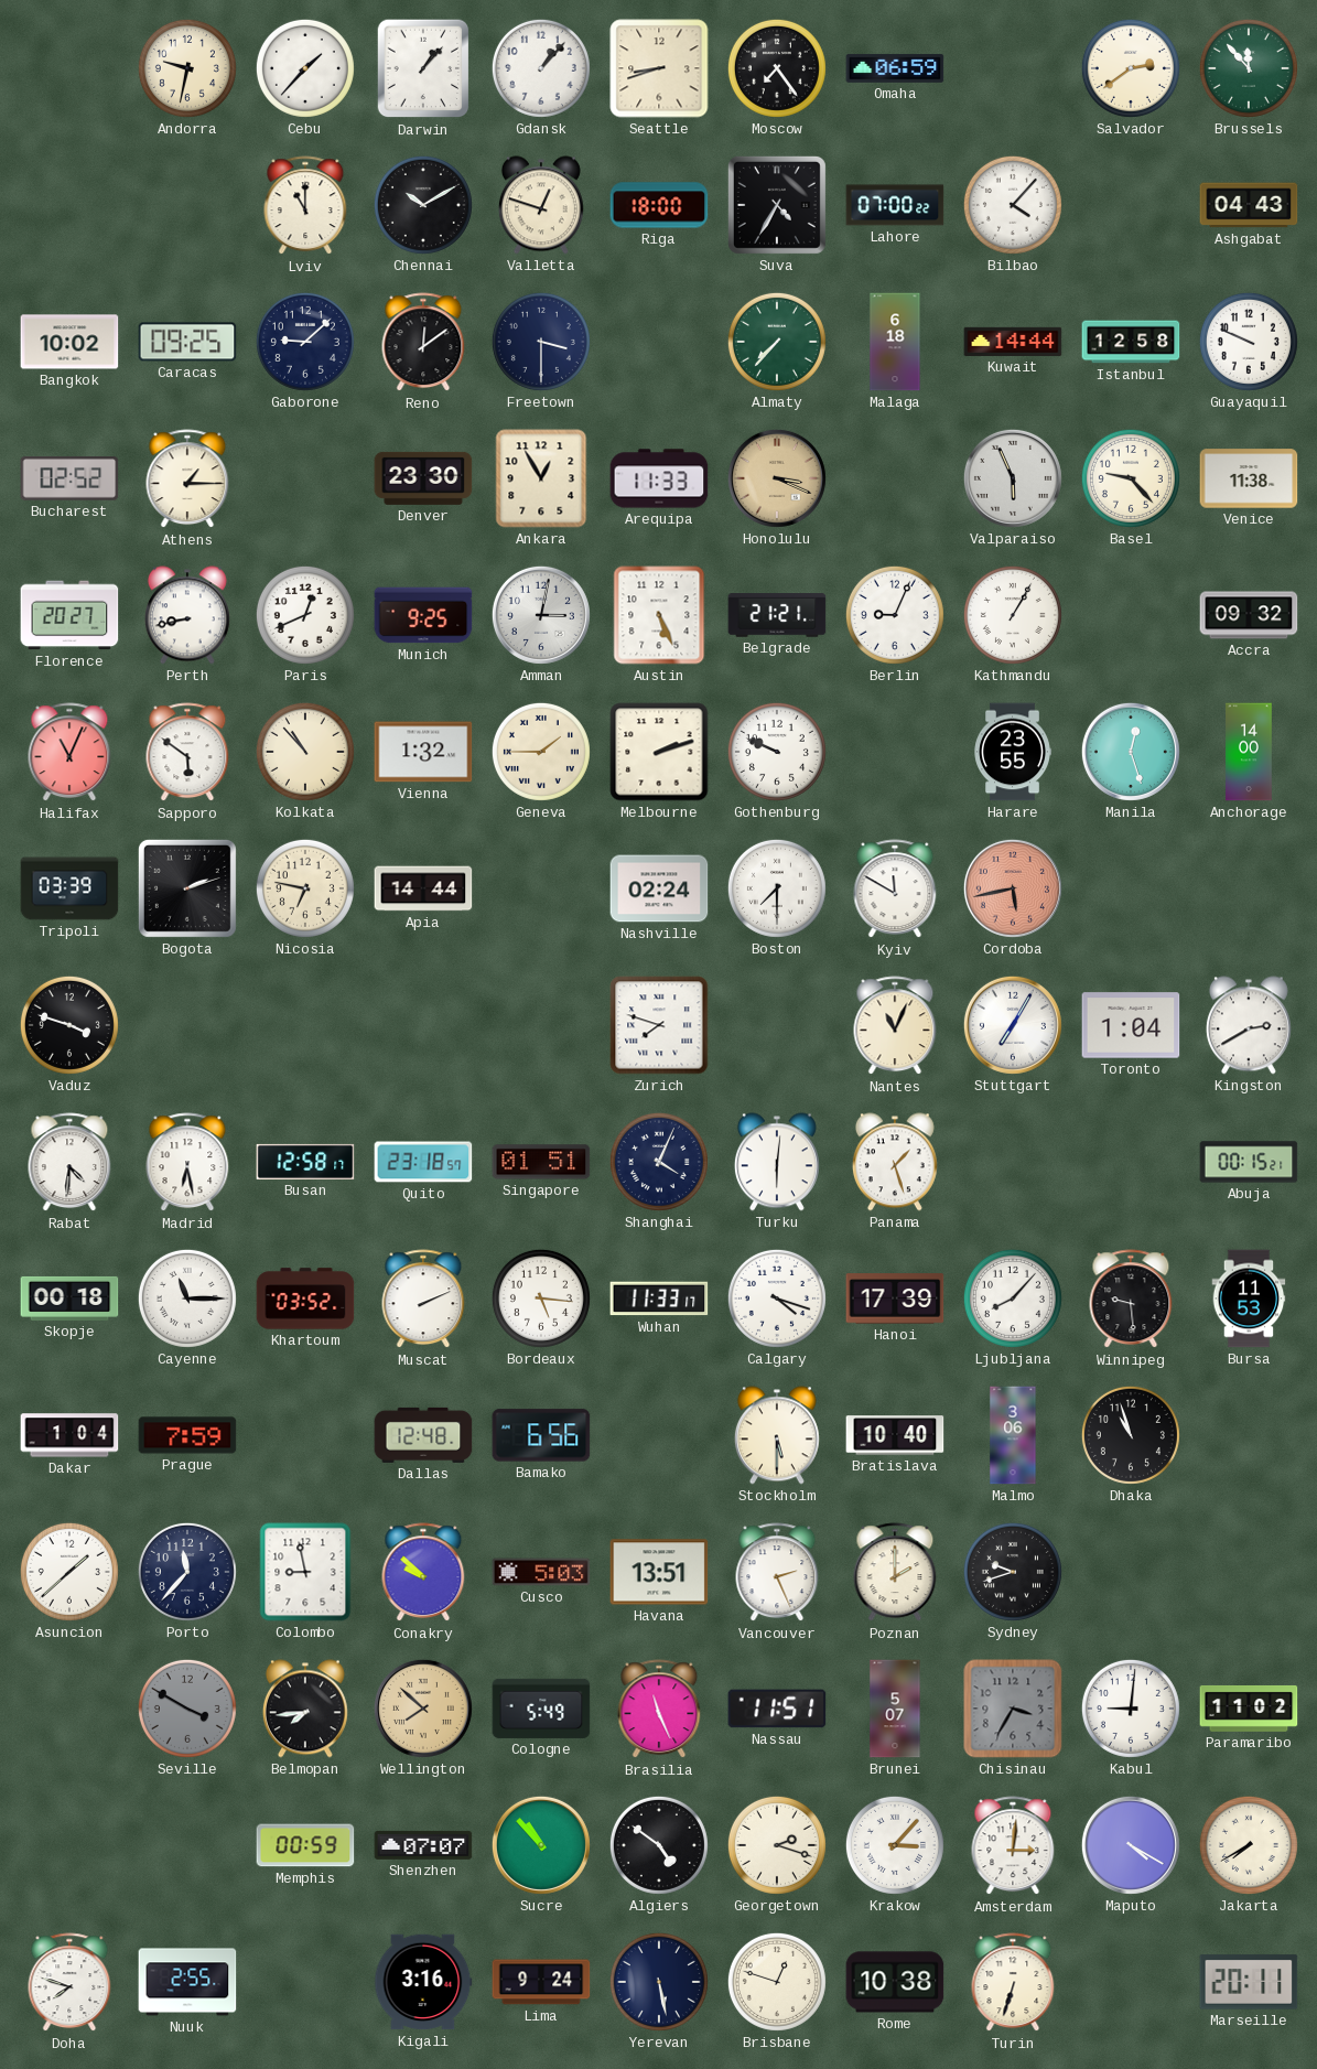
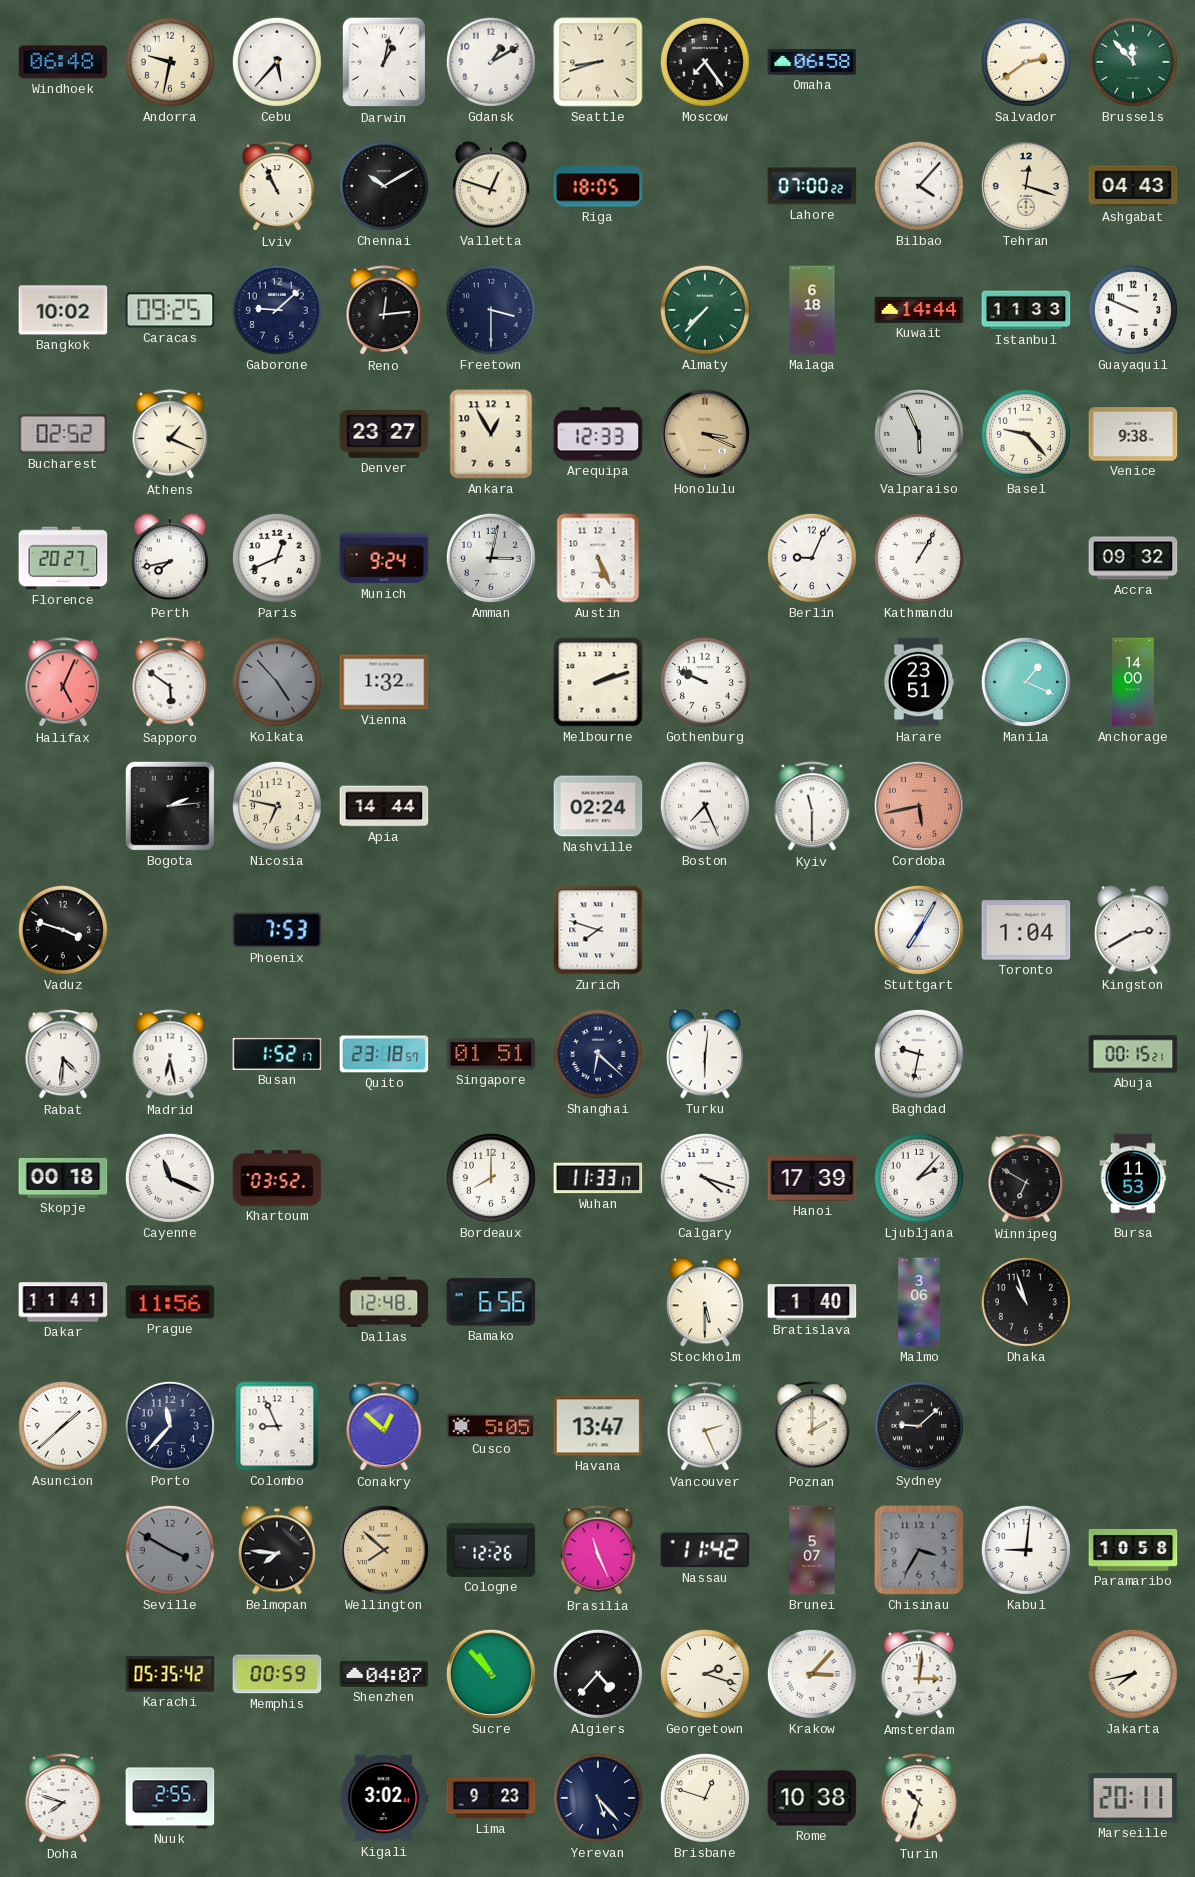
Windhoek: none -> 06:48 (63, 62)
Cebu: 1:37 -> 5:37 (277, 62)
Darwin: 1:07 -> 1:02 (384, 62)
Gdansk: 1:07 -> 1:10 (491, 62)
Omaha: 06:59 -> 06:58 (812, 62)
Lviv: 11:00 -> 10:56 (277, 187)
Riga: 18:00 -> 18:05 (598, 186)
Suva: 4:35 -> none (777, 205)
Tehran: none -> 12:18 (1026, 186)
Reno: 12:09 -> 12:14 (384, 311)
Istanbul: 12:58 -> 11:33 (1026, 310)
Athens: 1:15 -> 1:19 (170, 435)
Denver: 23:30 -> 23:27 (384, 434)
Arequipa: 11:33 -> 12:33 (598, 434)
Venice: 11:38 -> 9:38 (1133, 434)
Perth: 8:43 -> 7:43 (170, 558)
Munich: 9:25 -> 9:24 (384, 558)
Belgrade: 21:21 -> none (777, 615)
Halifax: 11:04 -> 5:04 (63, 683)
Kolkata: 10:53 -> 4:53 (277, 682)
Kolkata dial: cream -> grey (277, 682)
Geneva: 1:45 -> none (541, 752)
Harare: 23:55 -> 23:51 (919, 682)
Manila: 12:27 -> 1:19 (1026, 682)
Tripoli: 03:39 -> none (69, 888)
Bogota: 2:12 -> 2:14 (170, 806)
Boston: 7:30 -> 7:26 (705, 806)
Kyiv: 11:50 -> 11:30 (812, 807)
Phoenix: none -> 7:53 (277, 930)
Nantes: 11:04 -> none (895, 1026)
Busan: 12:58 -> 1:52 (277, 1054)
Shanghai: 4:04 -> 6:22 (598, 1054)
Panama: 1:27 -> none (895, 1162)
Baghdad: none -> 9:32 (919, 1054)
Cayenne: 11:15 -> 11:19 (170, 1178)
Muscat: 2:11 -> none (423, 1300)
Bordeaux: 5:16 -> 8:00 (491, 1178)
Ljubljana: 8:07 -> 2:07 (919, 1178)
Winnipeg: 9:29 -> 6:50 (1026, 1179)
Dakar: 1:04 -> 11:41 (63, 1302)
Prague: 7:59 -> 11:56 (170, 1302)
Bratislava: 10:40 -> 1:40 (812, 1302)
Colombo: 8:58 -> 8:56 (277, 1426)
Conakry: 9:52 -> 12:52 (384, 1427)
Cusco: 5:03 -> 5:05 (491, 1426)
Havana: 13:51 -> 13:47 (598, 1426)
Sydney: 9:42 -> 9:08 (919, 1426)
Belmopan: 7:44 -> 7:46 (277, 1550)
Cologne: 5:49 -> 12:26 (491, 1550)
Nassau: 11:51 -> 11:42 (705, 1550)
Paramaribo: 11:02 -> 10:58 (1133, 1550)
Karachi: none -> 05:35 (170, 1674)
Shenzhen: 07:07 -> 04:07 (384, 1674)
Algiers: 4:51 -> 4:37 (598, 1674)
Maputo: 4:20 -> none (1131, 1845)
Jakarta: 7:40 -> 7:43 (1133, 1674)
Kigali: 3:16 -> 3:02 (384, 1798)
Lima: 9:24 -> 9:23 (491, 1798)
Yerevan: 5:28 -> 5:23 (598, 1798)
Turin: 6:33 -> 10:33 (919, 1799)
